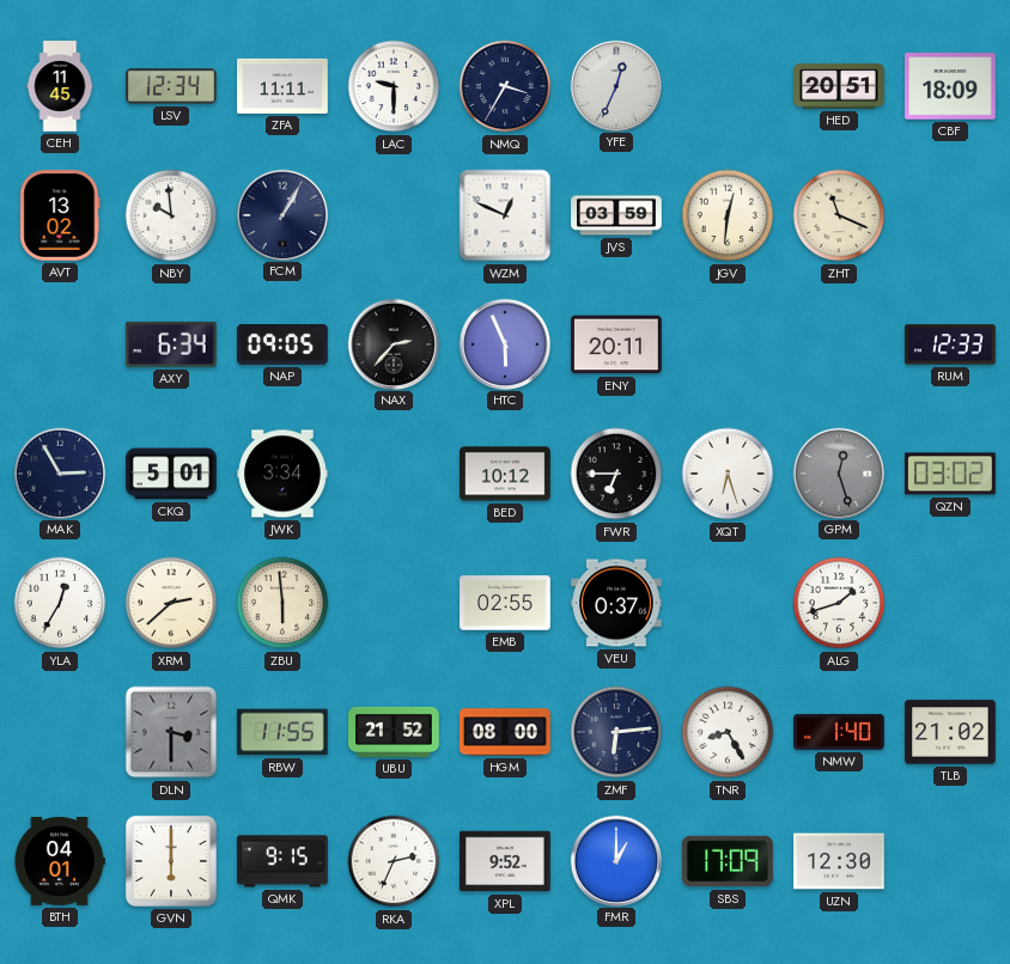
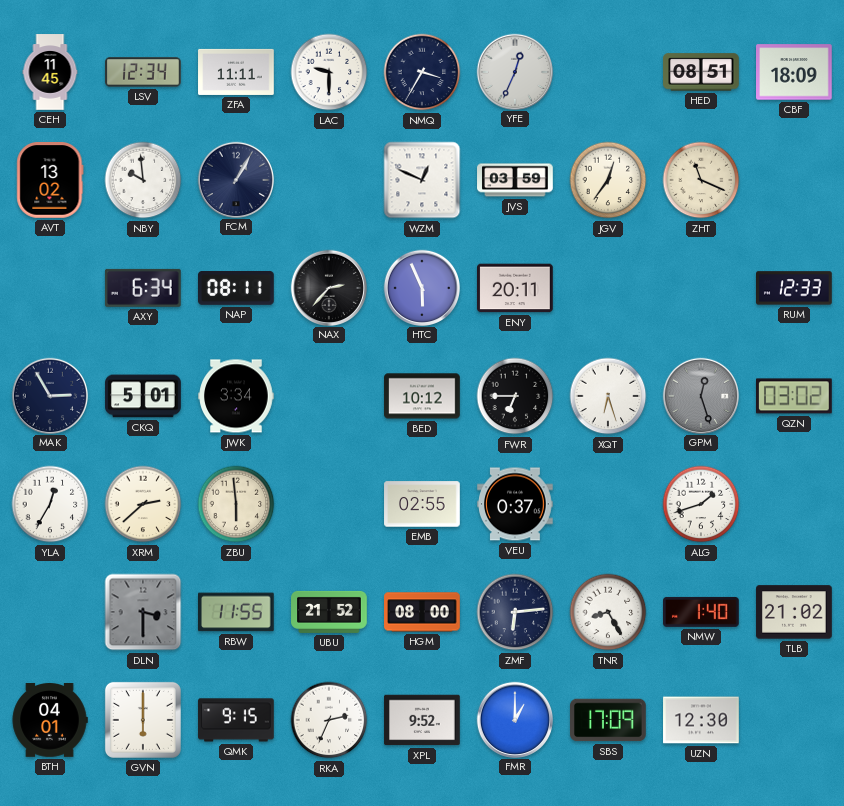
HED: 20:51 -> 08:51 (701, 72)
JGV: 12:31 -> 12:36 (608, 180)
NAP: 09:05 -> 08:11 (237, 289)
